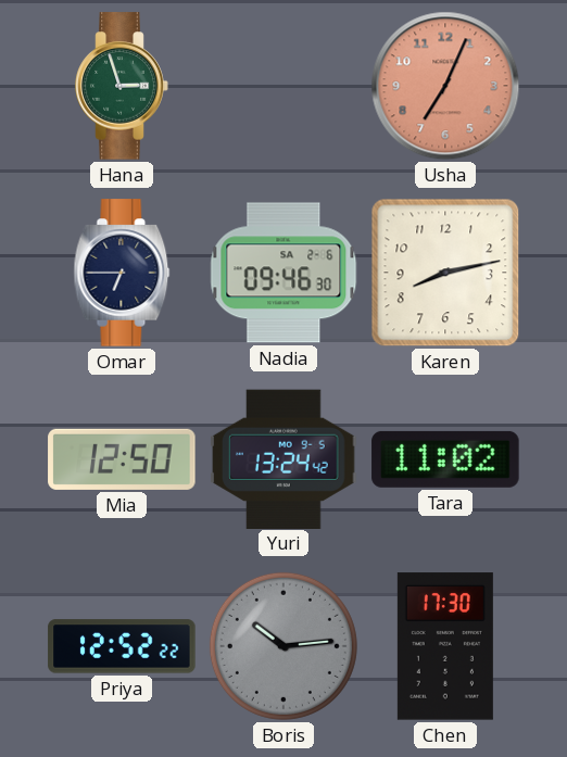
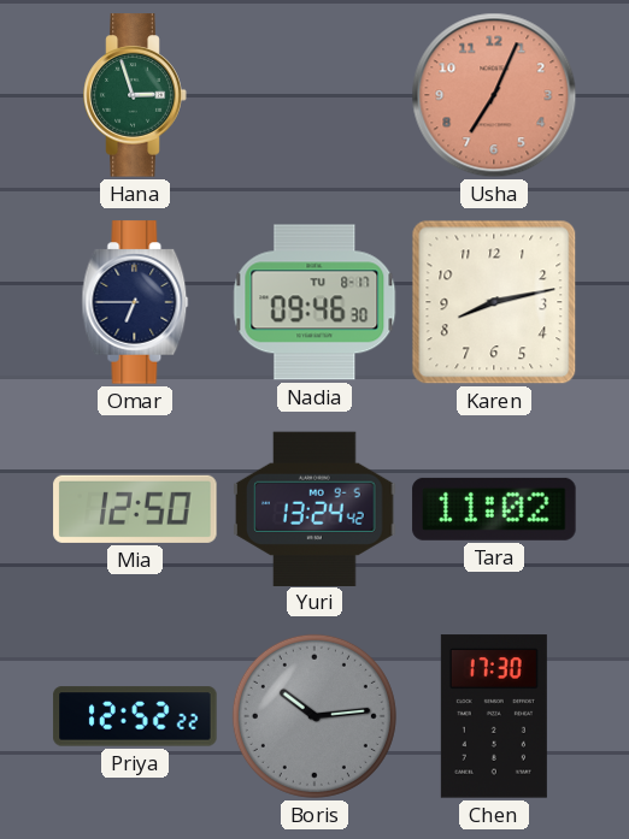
Nadia date: SA 2-6 -> TU 8-17 (314, 302)
